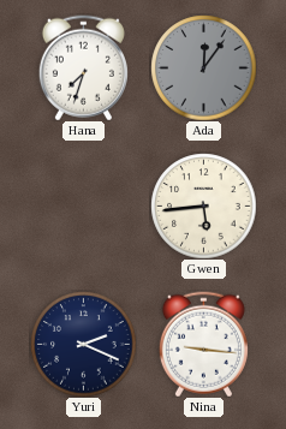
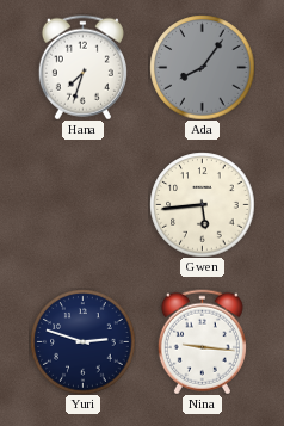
Ada: 12:06 -> 8:06 (202, 67)
Yuri: 2:19 -> 2:48 (82, 341)
